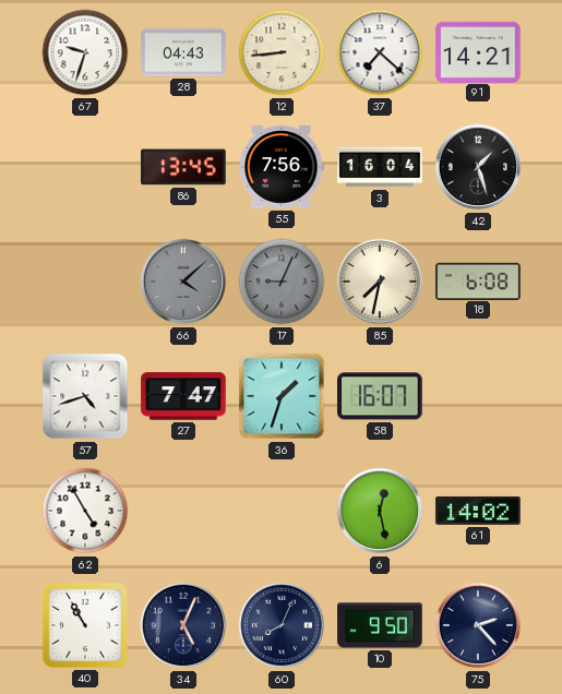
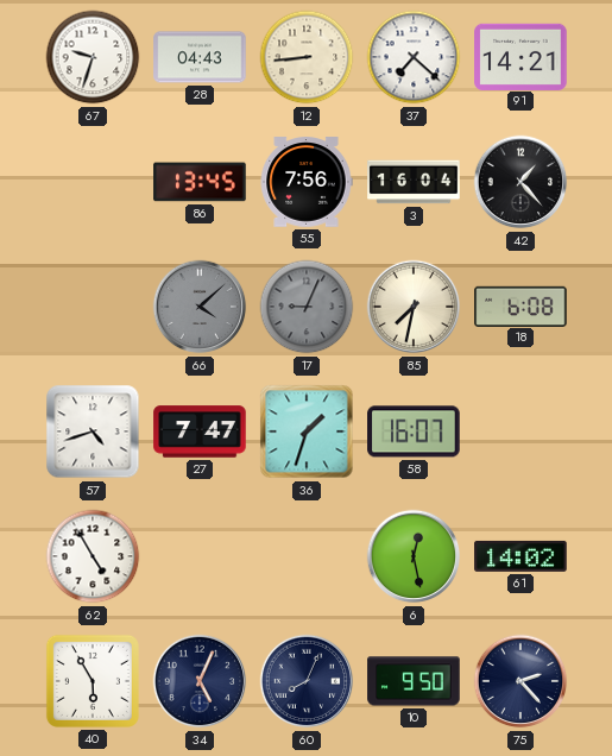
42: 1:27 -> 1:23 (520, 182)
40: 10:55 -> 5:55 (93, 681)
